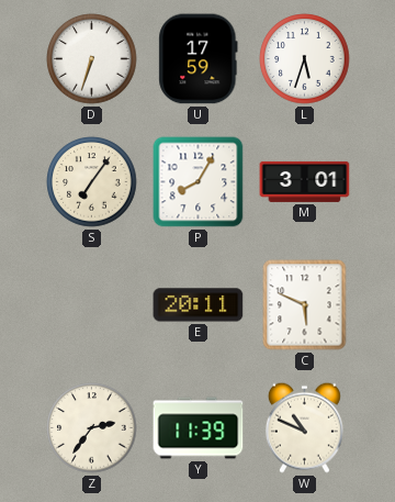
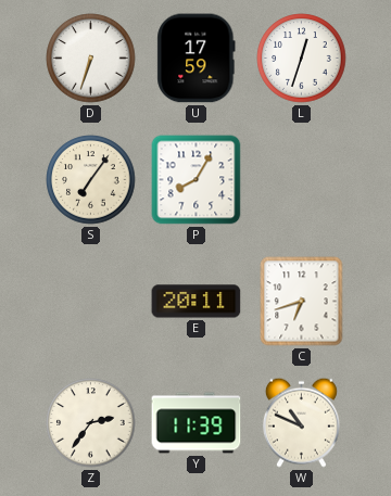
L: 5:33 -> 12:33 (302, 59)
M: 3:01 -> none (305, 181)
C: 5:49 -> 6:42 (302, 302)
